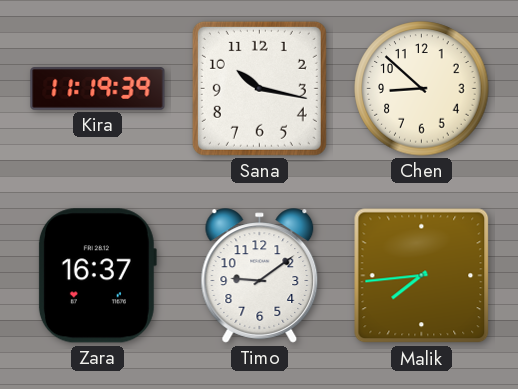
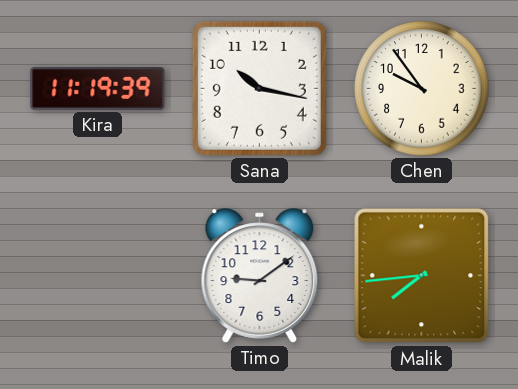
Chen: 8:52 -> 9:54 (422, 89)
Zara: 16:37 -> none (97, 276)
